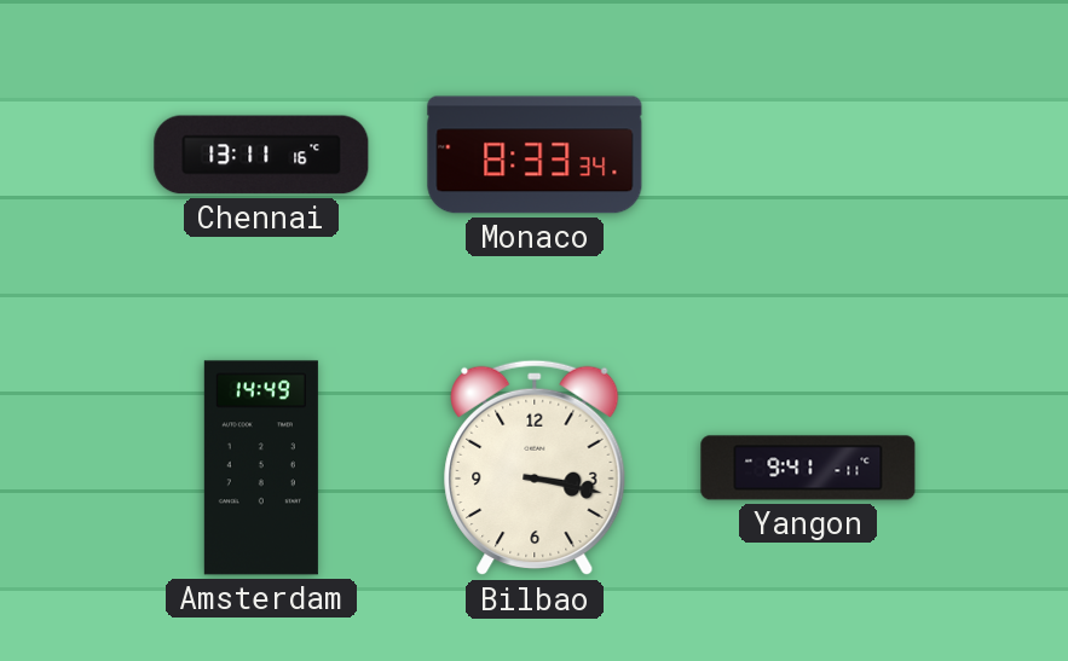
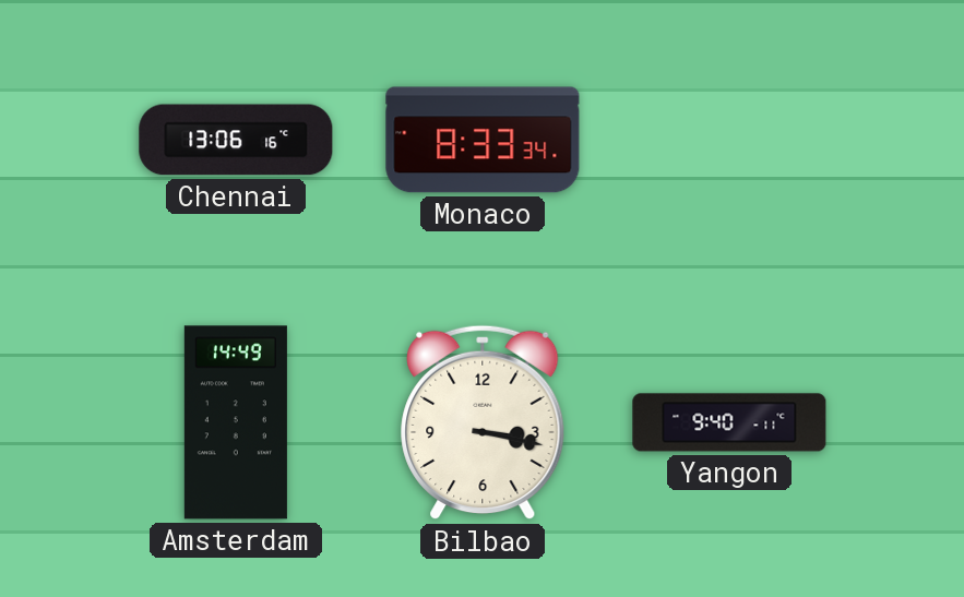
Chennai: 13:11 -> 13:06 (236, 140)
Yangon: 9:41 -> 9:40 (729, 422)
